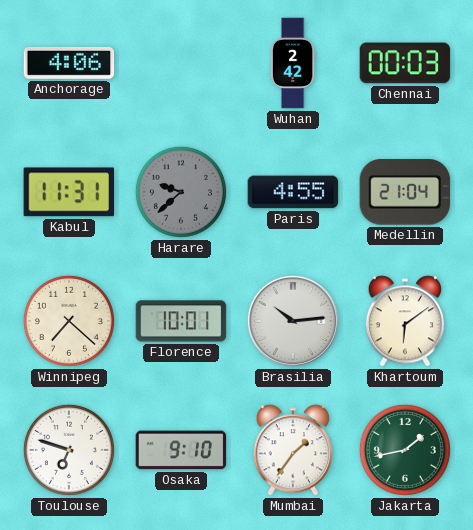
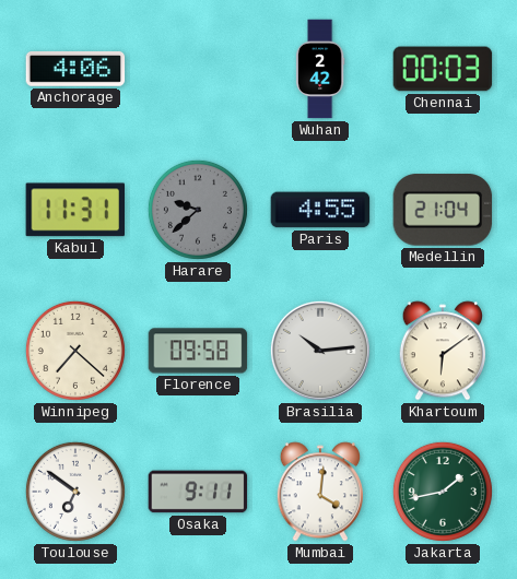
Florence: 10:01 -> 09:58 (198, 351)
Toulouse: 6:48 -> 6:51 (75, 492)
Osaka: 9:10 -> 9:11 (198, 492)
Mumbai: 1:36 -> 4:01 (319, 492)
